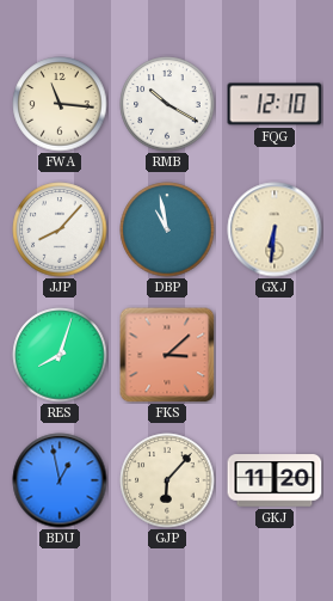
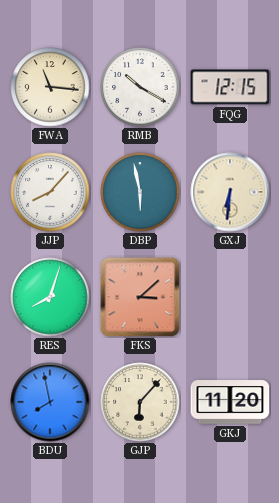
FQG: 12:10 -> 12:15 (230, 87)
DBP: 10:58 -> 5:58 (140, 192)
BDU: 12:58 -> 7:58 (50, 402)
